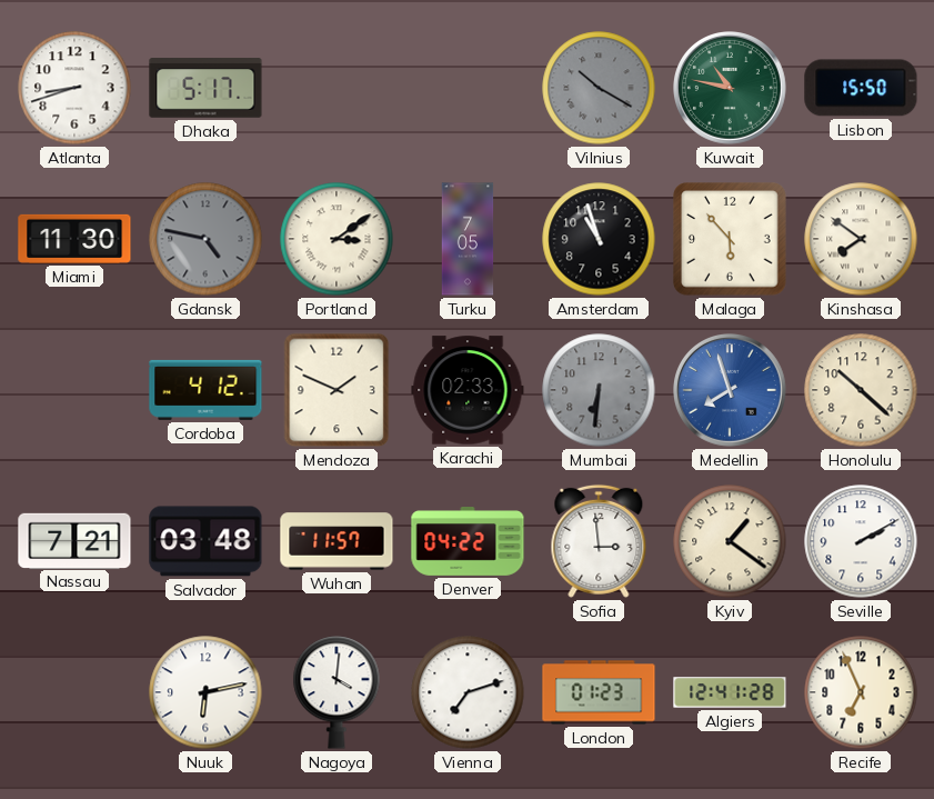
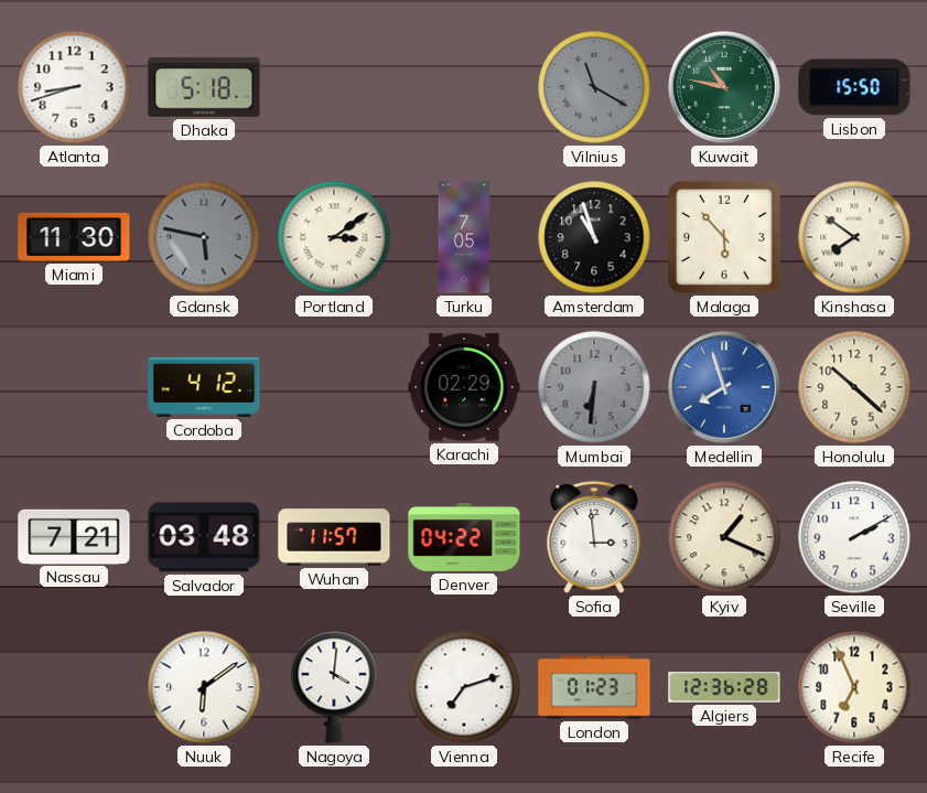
Dhaka: 5:17 -> 5:18 (204, 87)
Vilnius: 10:20 -> 11:20 (594, 87)
Gdansk: 4:47 -> 5:47 (204, 237)
Mendoza: 1:49 -> none (337, 390)
Karachi: 02:33 -> 02:29 (464, 387)
Kyiv: 1:21 -> 1:19 (724, 537)
Nuuk: 6:13 -> 6:09 (204, 687)
Algiers: 12:41 -> 12:36 (724, 687)
